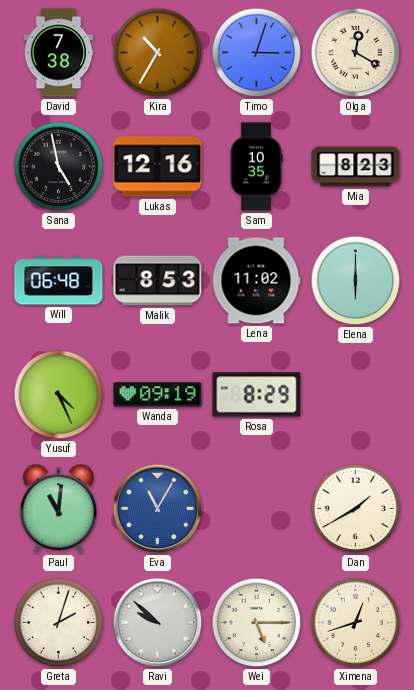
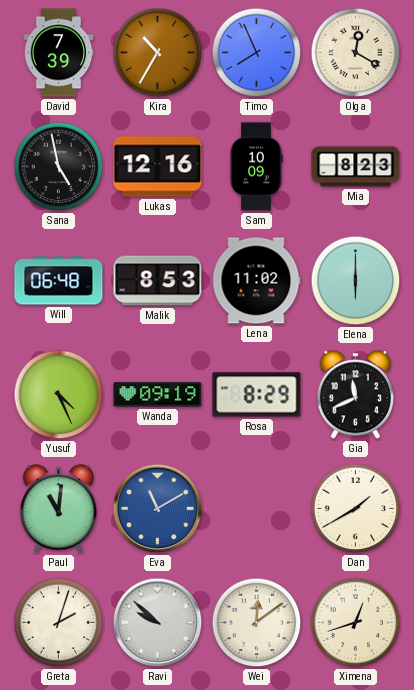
David: 7:38 -> 7:39 (59, 53)
Timo: 3:03 -> 7:56 (257, 53)
Sam: 10:35 -> 10:09 (256, 167)
Gia: none -> 11:41 (355, 395)
Eva: 11:05 -> 11:10 (158, 509)
Wei: 5:15 -> 12:09 (257, 623)
